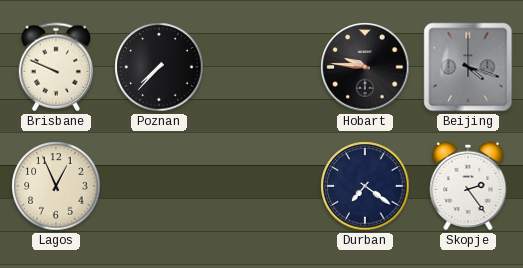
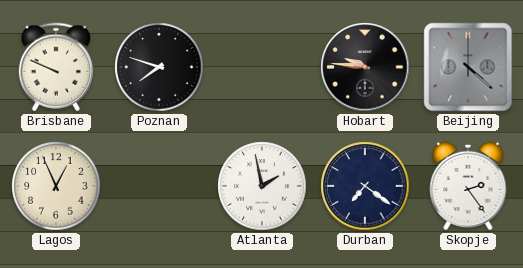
Poznan: 7:37 -> 7:48 (159, 67)
Beijing: 4:18 -> 4:22 (468, 67)
Atlanta: none -> 1:58 (262, 186)
